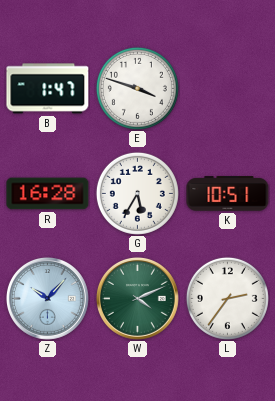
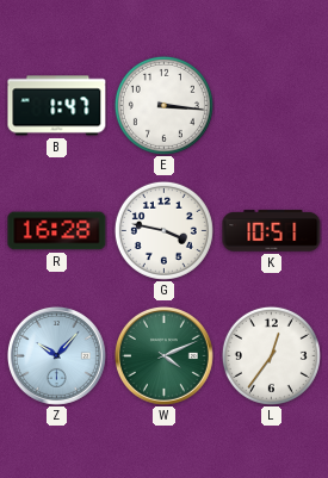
E: 3:48 -> 3:16 (163, 105)
G: 5:35 -> 3:47 (163, 230)
L: 2:36 -> 12:36 (271, 355)
